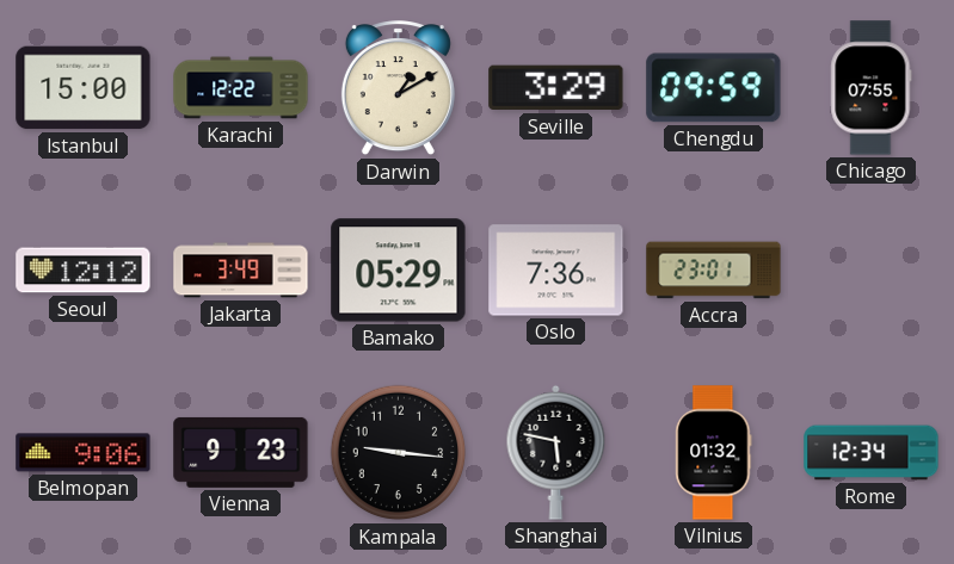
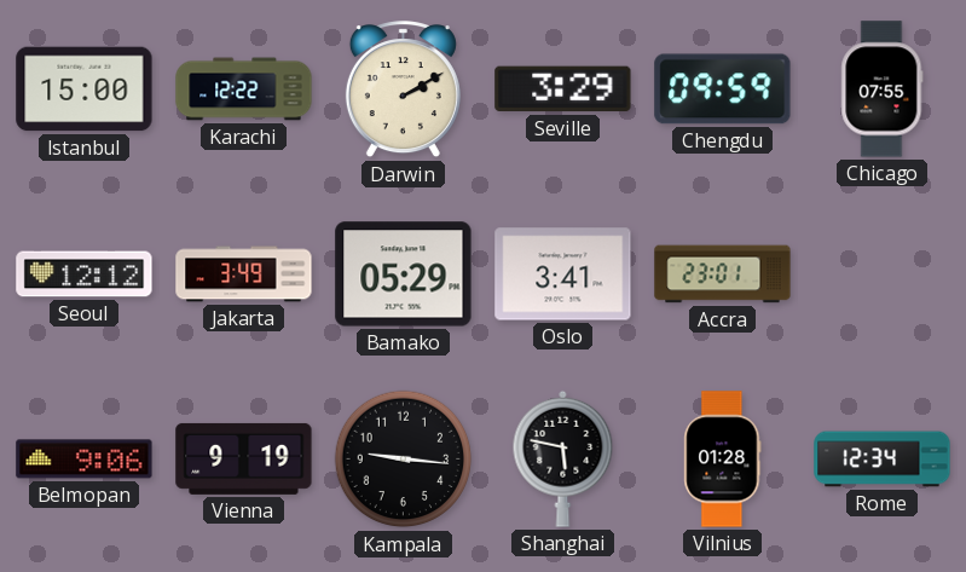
Darwin: 1:10 -> 2:10 (403, 89)
Oslo: 7:36 -> 3:41 (563, 275)
Vienna: 9:23 -> 9:19 (244, 458)
Vilnius: 01:32 -> 01:28 (723, 460)
